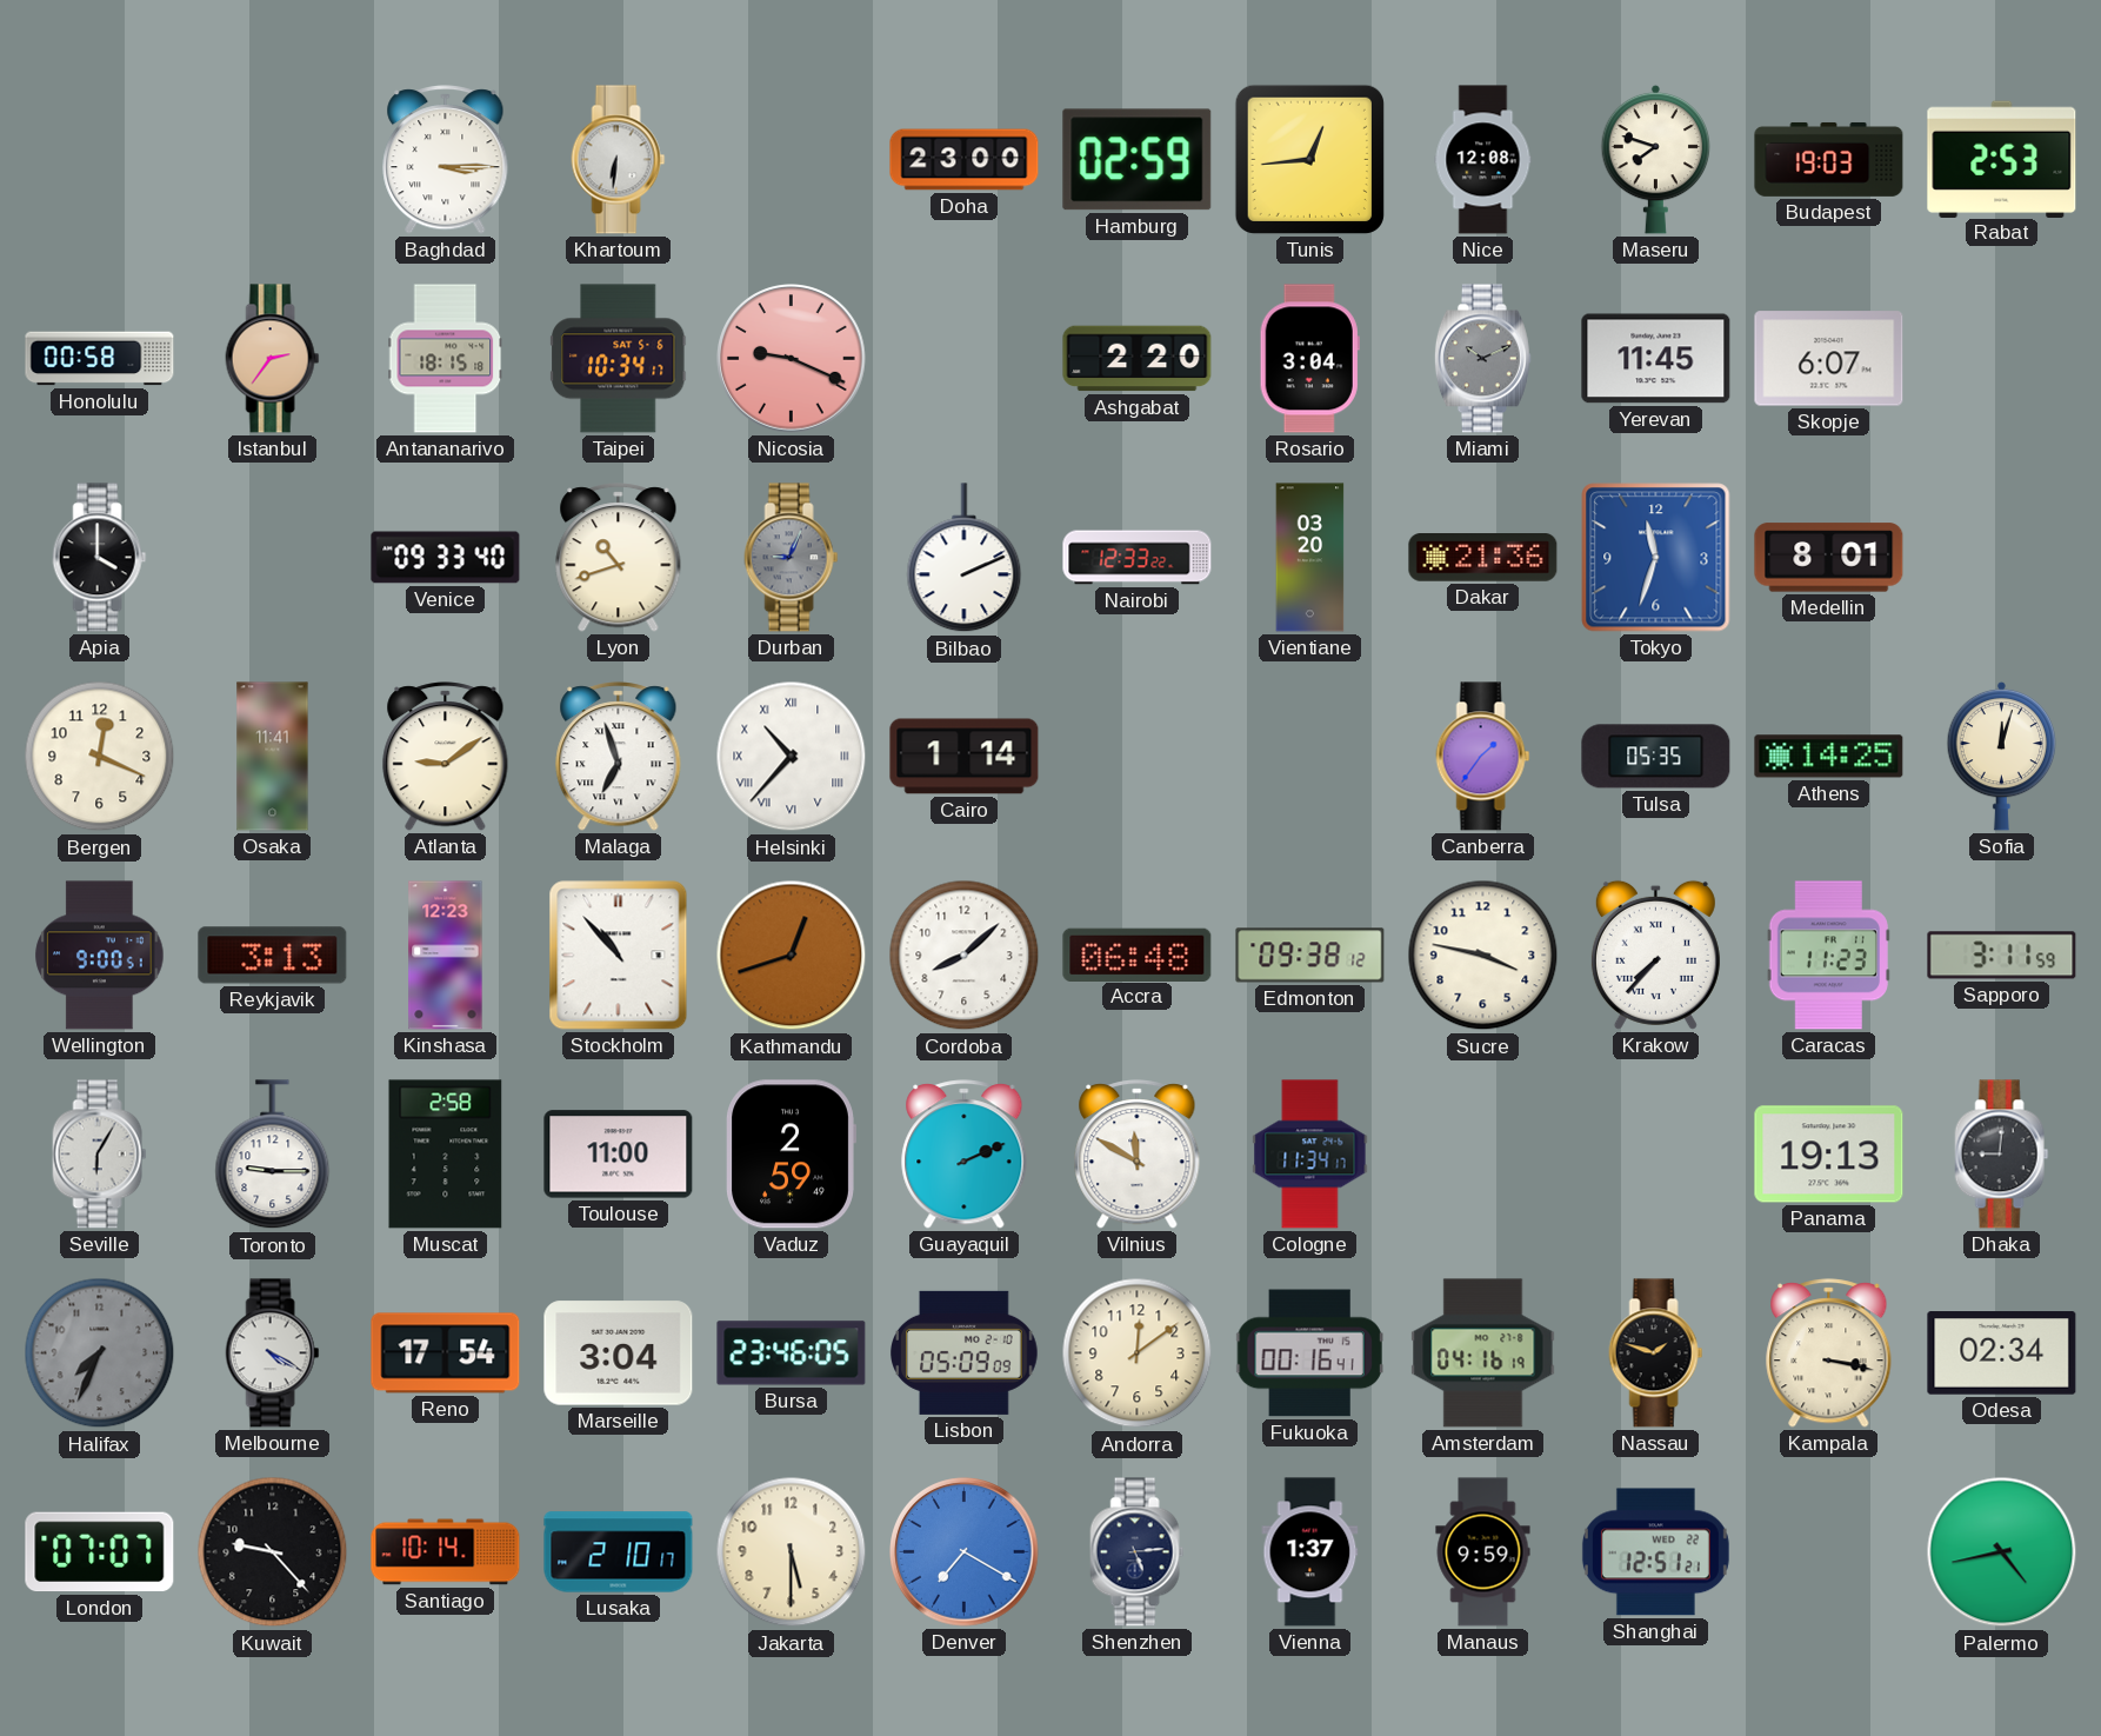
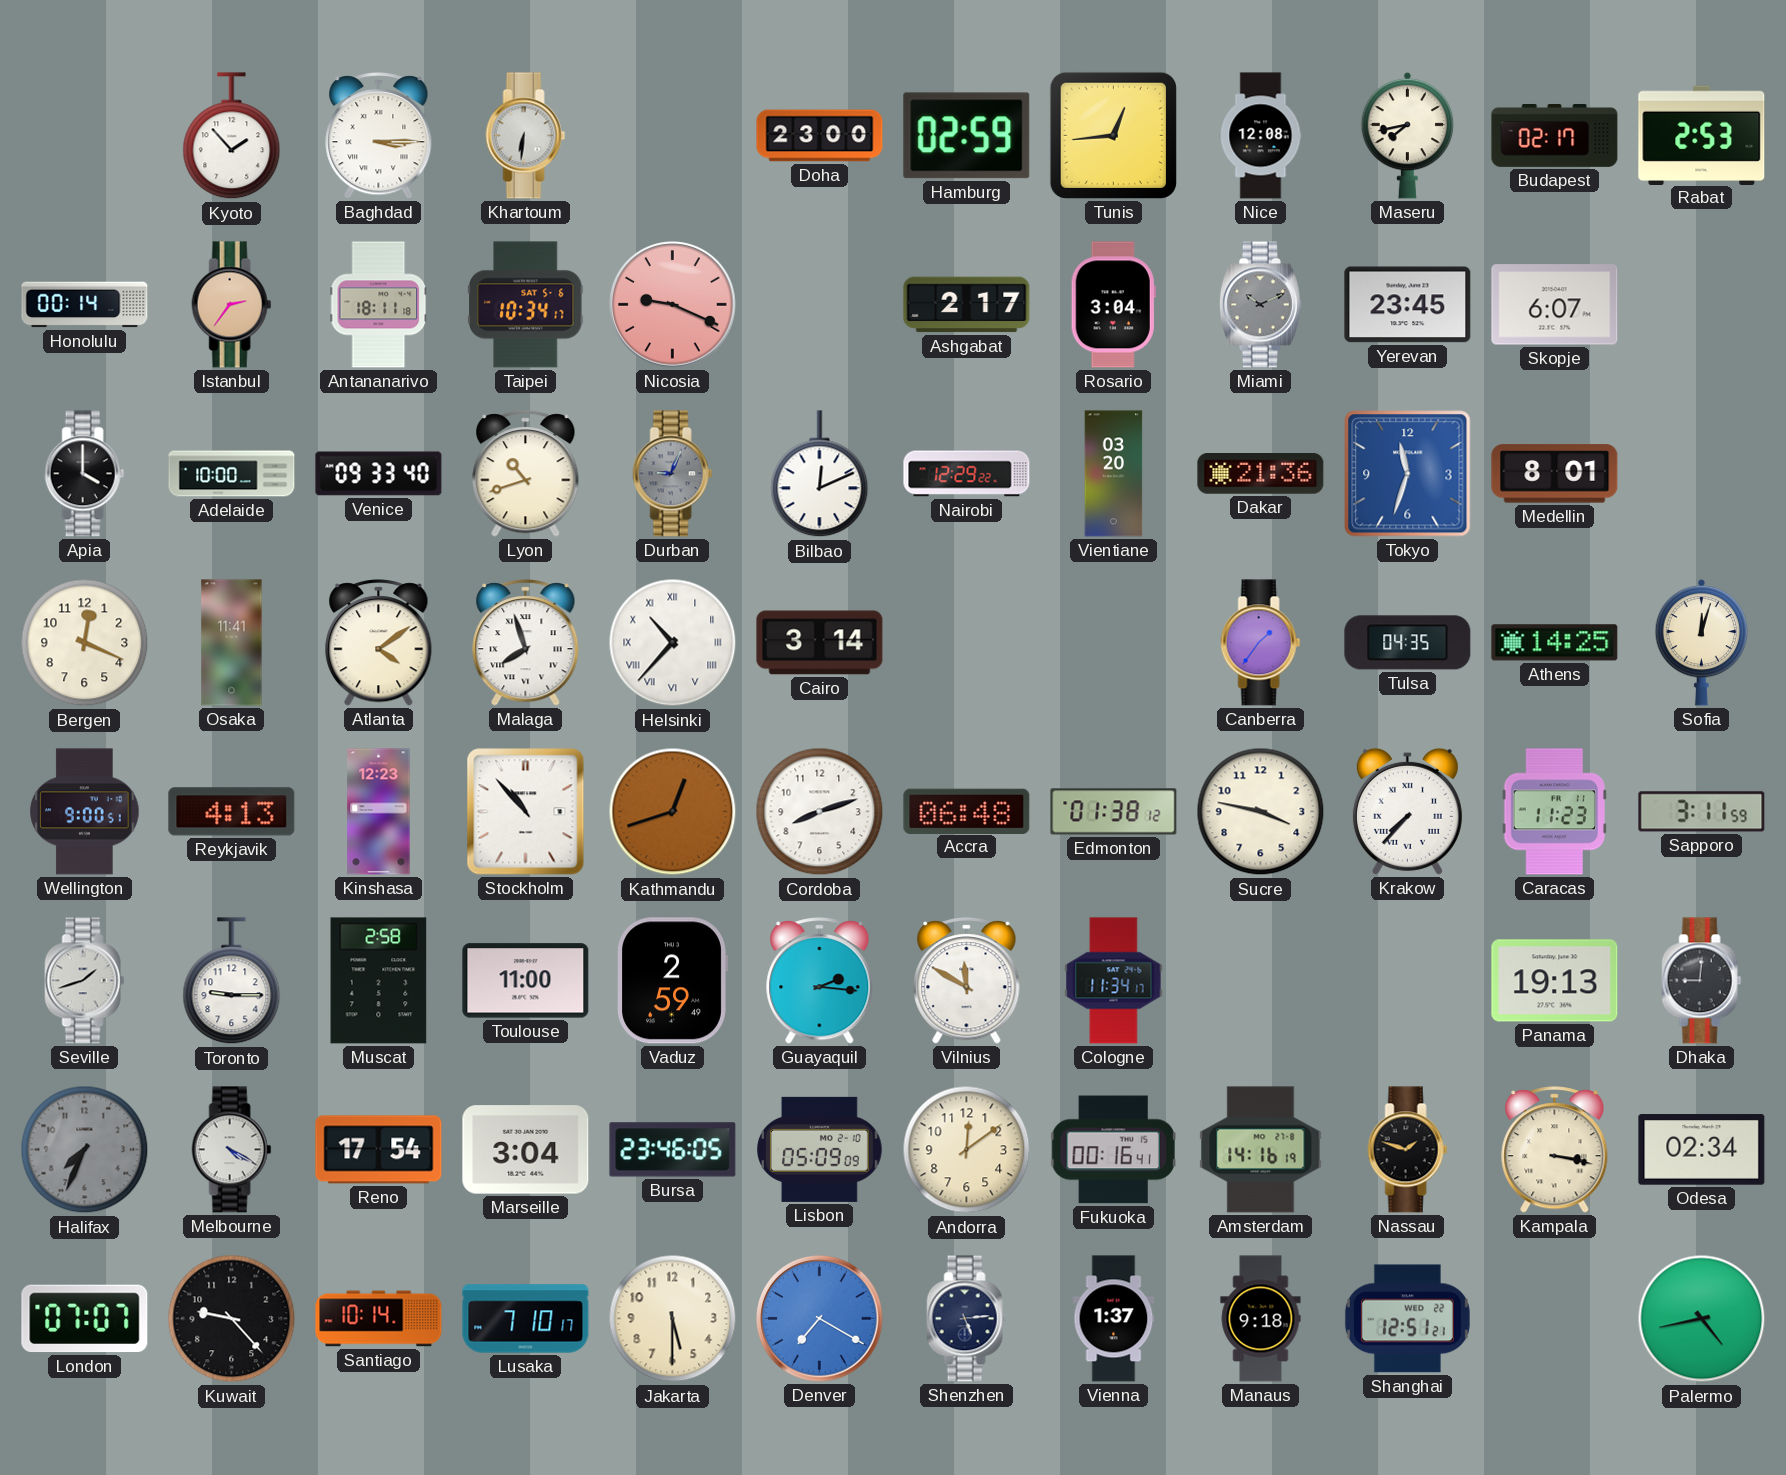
Kyoto: none -> 1:53 (232, 136)
Maseru: 7:48 -> 7:43 (1408, 135)
Budapest: 19:03 -> 02:17 (1555, 135)
Honolulu: 00:58 -> 00:14 (85, 305)
Antananarivo: 18:15 -> 18:11 (379, 305)
Ashgabat: 2:20 -> 2:17 (967, 305)
Yerevan: 11:45 -> 23:45 (1408, 305)
Adelaide: none -> 10:00 (232, 474)
Bilbao: 2:11 -> 12:11 (820, 474)
Nairobi: 12:33 -> 12:29 (967, 474)
Atlanta: 9:09 -> 4:09 (379, 643)
Malaga: 6:57 -> 7:57 (526, 643)
Cairo: 1:14 -> 3:14 (820, 643)
Tulsa: 05:35 -> 04:35 (1408, 643)
Reykjavik: 3:13 -> 4:13 (232, 812)
Cordoba: 8:08 -> 8:12 (820, 812)
Edmonton: 09:38 -> 01:38 (1114, 812)
Seville: 6:05 -> 1:42 (85, 981)
Guayaquil: 2:11 -> 2:16 (820, 981)
Amsterdam: 04:16 -> 14:16 (1261, 1150)
Lusaka: 2:10 -> 7:10 (526, 1319)
Manaus: 9:59 -> 9:18 (1261, 1319)
